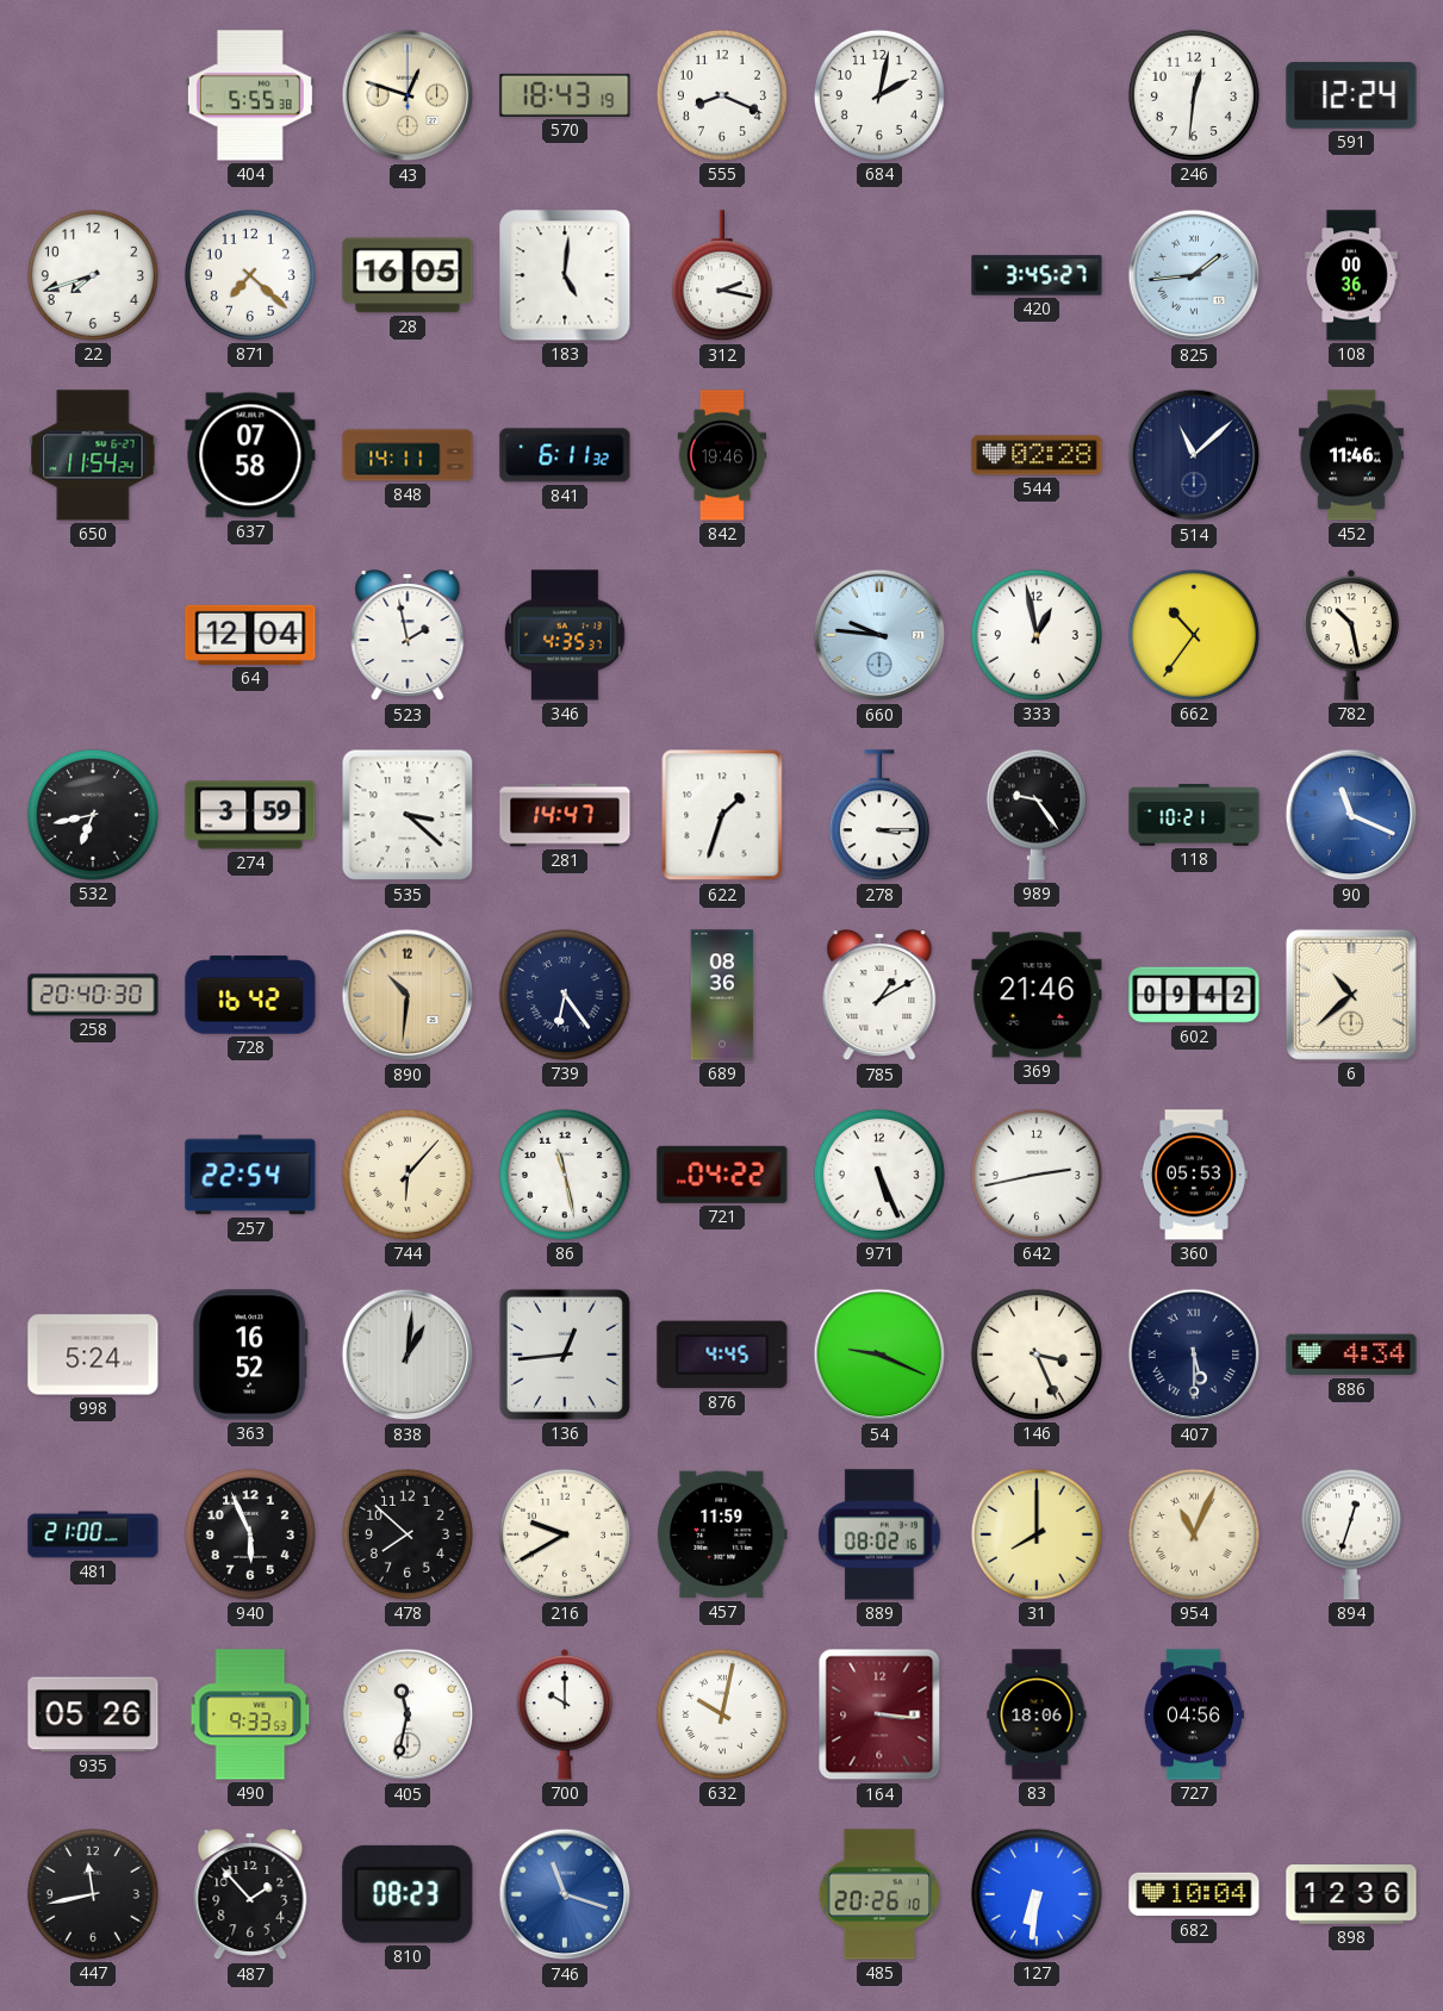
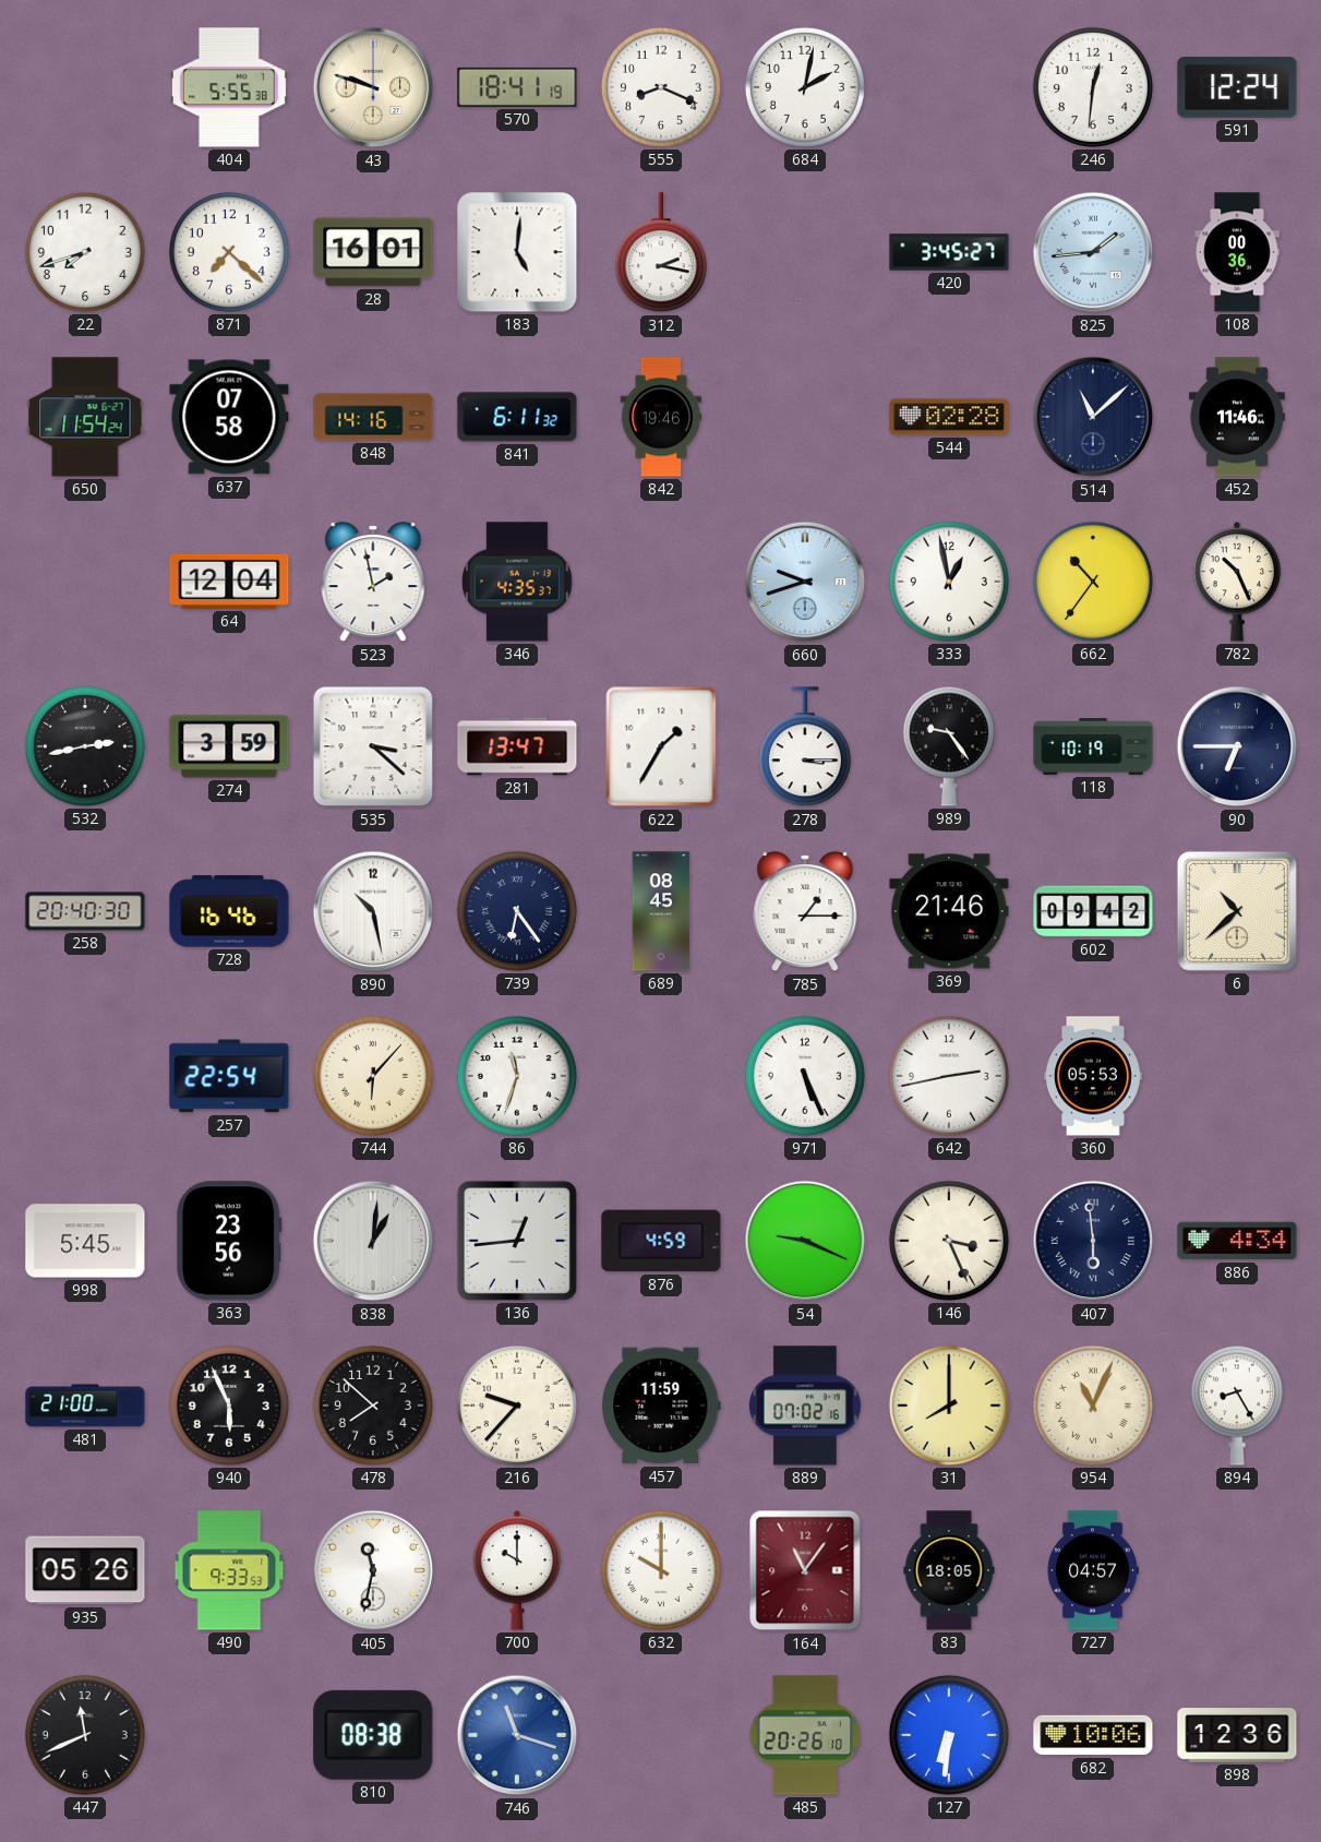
43: 12:48 -> 9:48 (373, 87)
570: 18:43 -> 18:41 (517, 87)
28: 16:05 -> 16:01 (373, 252)
848: 14:11 -> 14:16 (373, 417)
660: 9:46 -> 9:42 (805, 582)
782: 10:28 -> 10:26 (1237, 583)
532: 6:43 -> 2:43 (85, 746)
281: 14:47 -> 13:47 (517, 746)
622: 1:33 -> 1:35 (661, 746)
118: 10:21 -> 10:19 (1093, 747)
90: 11:19 -> 6:45 (1237, 746)
90 dial: blue -> navy (1237, 746)
728: 16:42 -> 16:46 (229, 911)
890: 10:31 -> 10:28 (373, 911)
890 dial: champagne -> white (373, 911)
689: 08:36 -> 08:45 (661, 911)
785: 1:10 -> 1:15 (805, 912)
86: 11:28 -> 11:33 (517, 1076)
721: 04:22 -> none (722, 1175)
998: 5:24 -> 5:45 (85, 1241)
363: 16:52 -> 23:56 (230, 1241)
876: 4:45 -> 4:59 (661, 1241)
407: 5:30 -> 5:59 (1093, 1241)
216: 9:40 -> 9:37 (517, 1406)
889: 08:02 -> 07:02 (805, 1406)
894: 12:33 -> 8:25 (1237, 1406)
632: 10:02 -> 10:00 (661, 1570)
164: 3:16 -> 11:06 (805, 1570)
83: 18:06 -> 18:05 (949, 1570)
727: 04:56 -> 04:57 (1093, 1570)
447: 11:43 -> 11:41 (85, 1735)
487: 1:53 -> none (250, 1895)
810: 08:23 -> 08:38 (373, 1735)
682: 10:04 -> 10:06 (1093, 1735)
